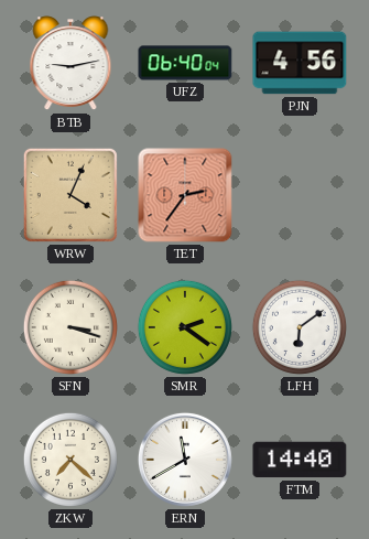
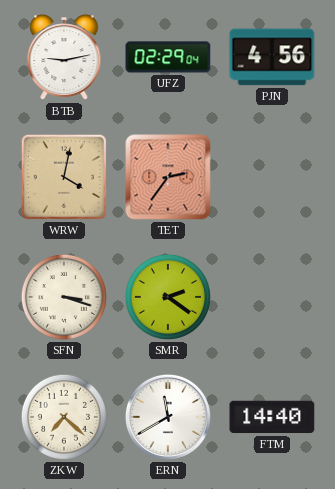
UFZ: 06:40 -> 02:29 (168, 57)
WRW: 4:04 -> 4:02 (64, 177)
LFH: 6:09 -> none (300, 327)
